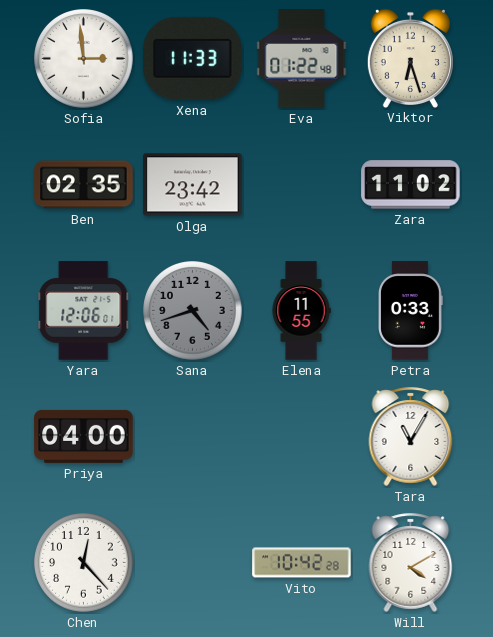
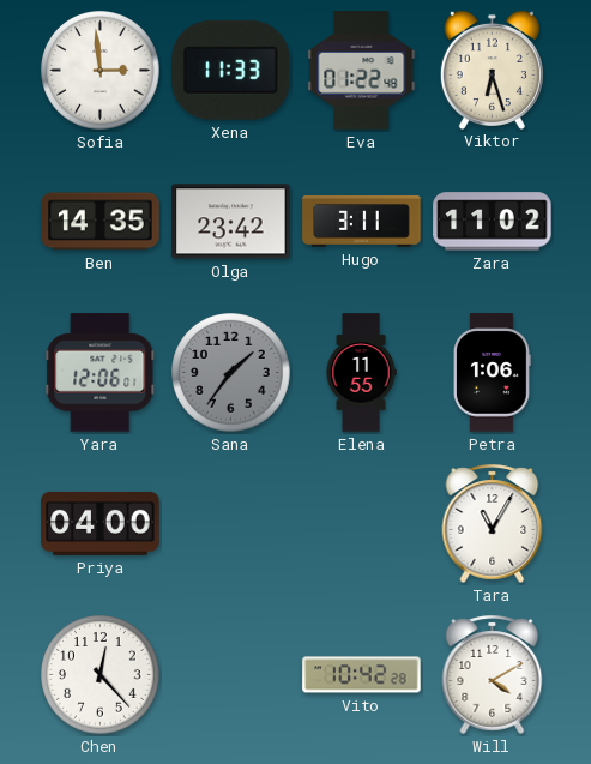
Ben: 02:35 -> 14:35 (101, 222)
Hugo: none -> 3:11 (362, 222)
Sana: 4:42 -> 1:36 (231, 373)
Petra: 0:33 -> 1:06 (493, 373)
